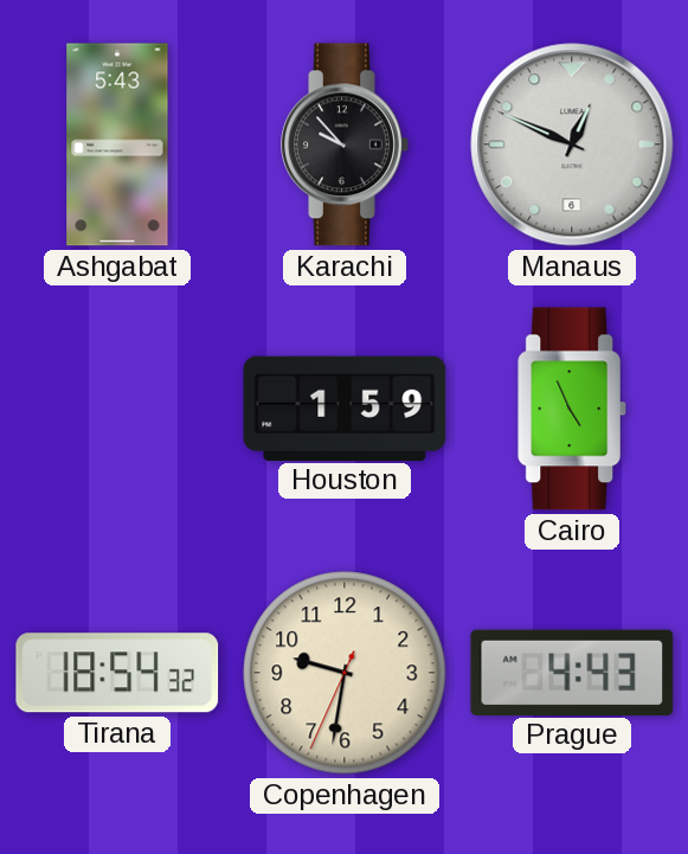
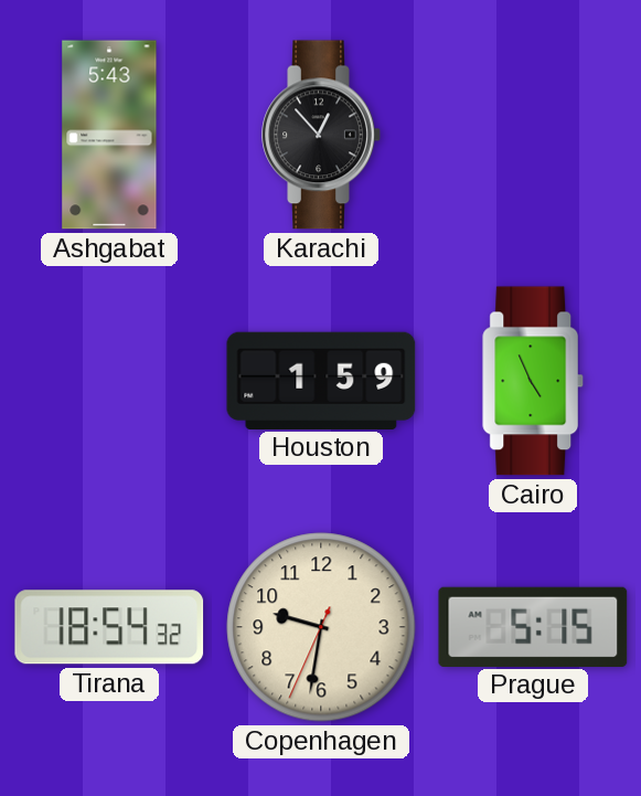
Karachi: 9:53 -> 12:53 (321, 135)
Manaus: 12:49 -> none (572, 145)
Prague: 4:43 -> 5:15 (533, 626)
